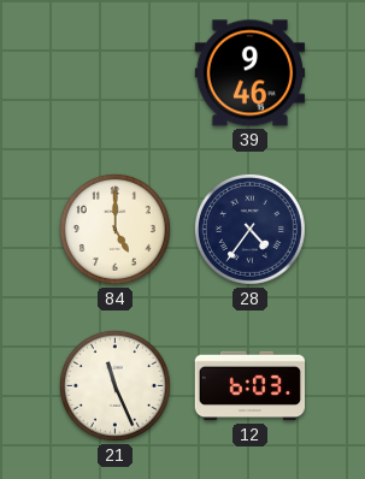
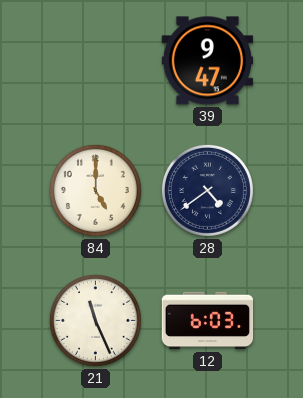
39: 9:46 -> 9:47 (208, 61)
28: 4:36 -> 4:39 (207, 190)
